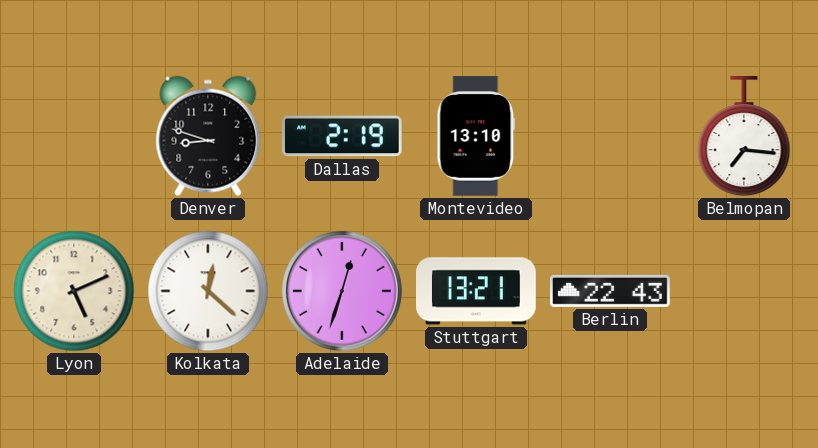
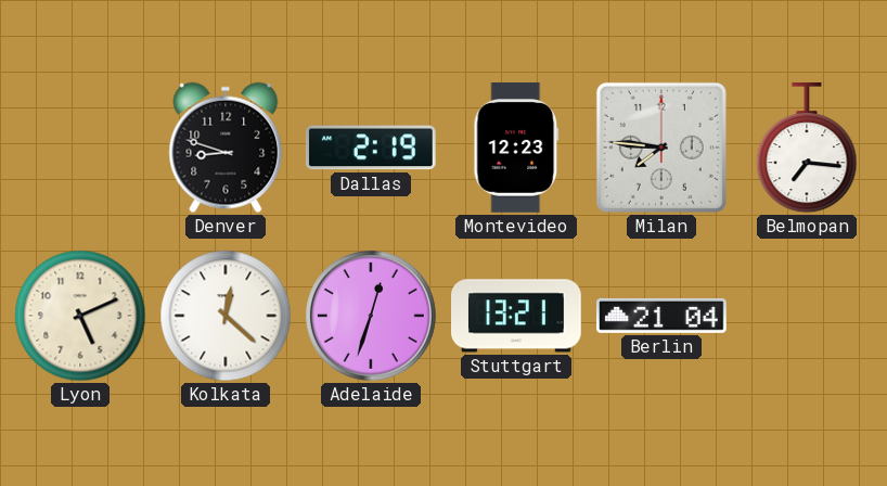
Montevideo: 13:10 -> 12:23 (516, 148)
Milan: none -> 7:46 (661, 148)
Berlin: 22:43 -> 21:04 (663, 316)
